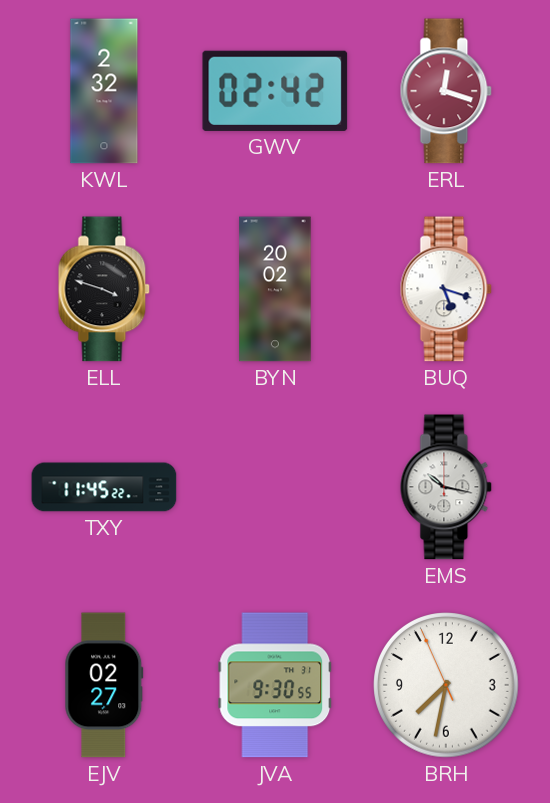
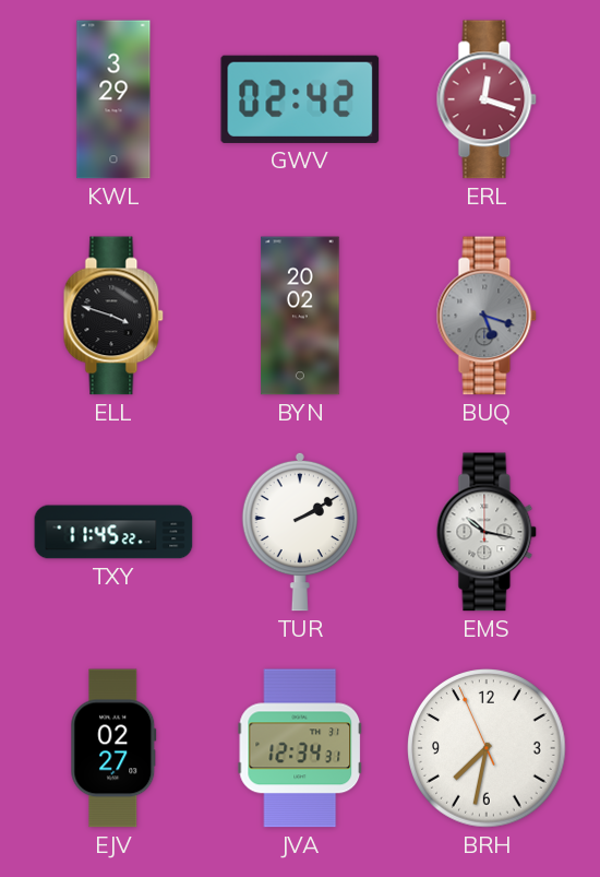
KWL: 2:32 -> 3:29 (113, 99)
BUQ dial: white -> grey (487, 316)
TUR: none -> 2:10 (300, 532)
JVA: 9:30 -> 12:34 (300, 748)
